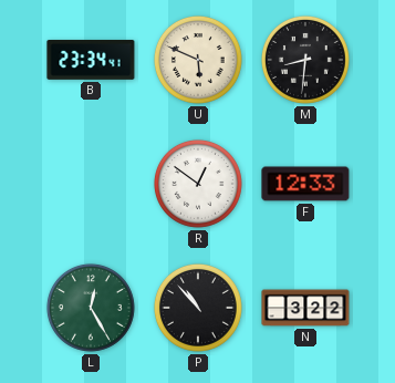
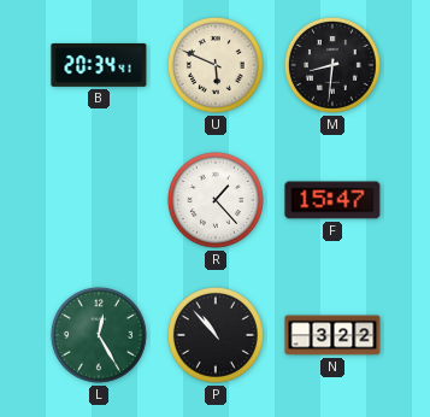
B: 23:34 -> 20:34 (99, 65)
R: 12:51 -> 1:23 (216, 200)
F: 12:33 -> 15:47 (332, 200)
